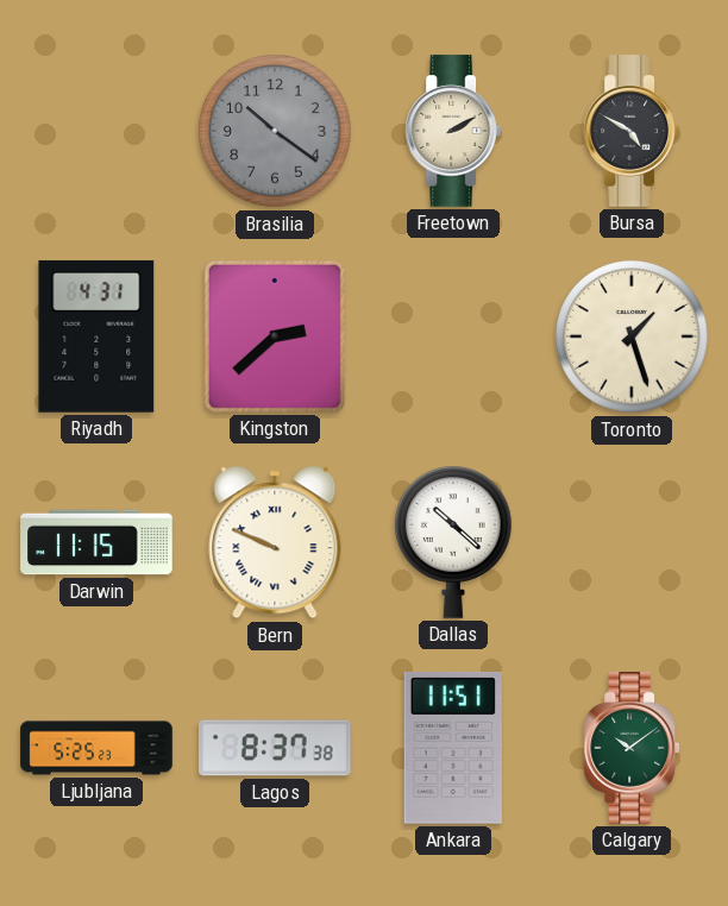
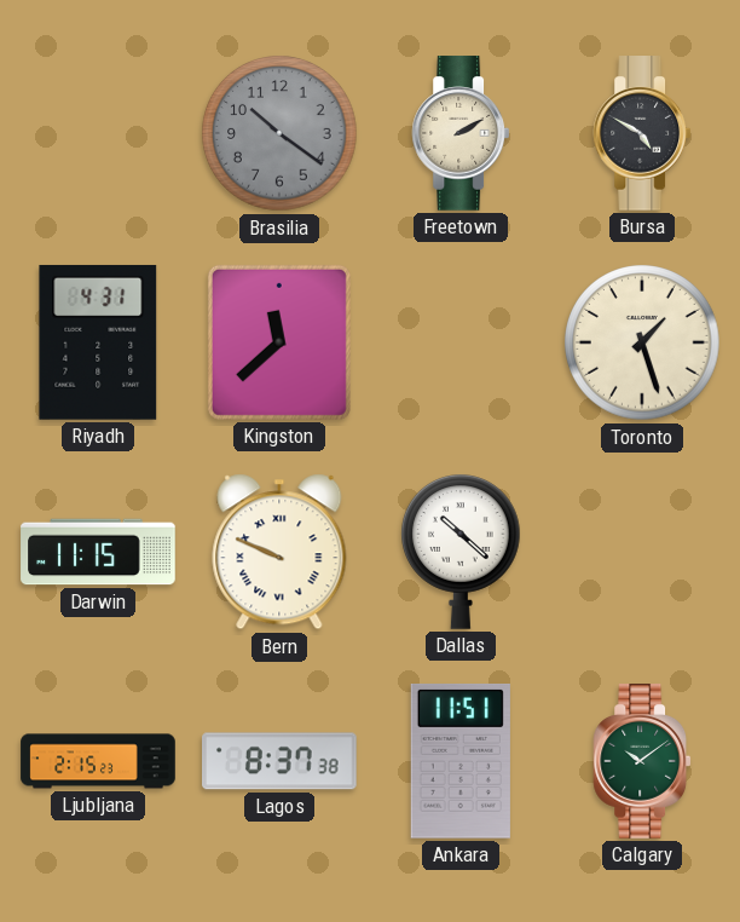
Kingston: 2:38 -> 11:38 (279, 342)
Ljubljana: 5:25 -> 2:15 (98, 761)
